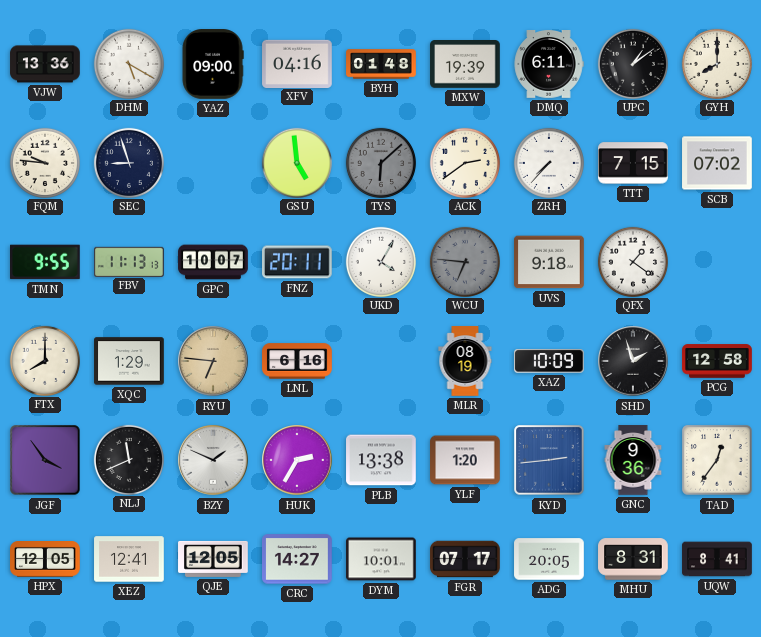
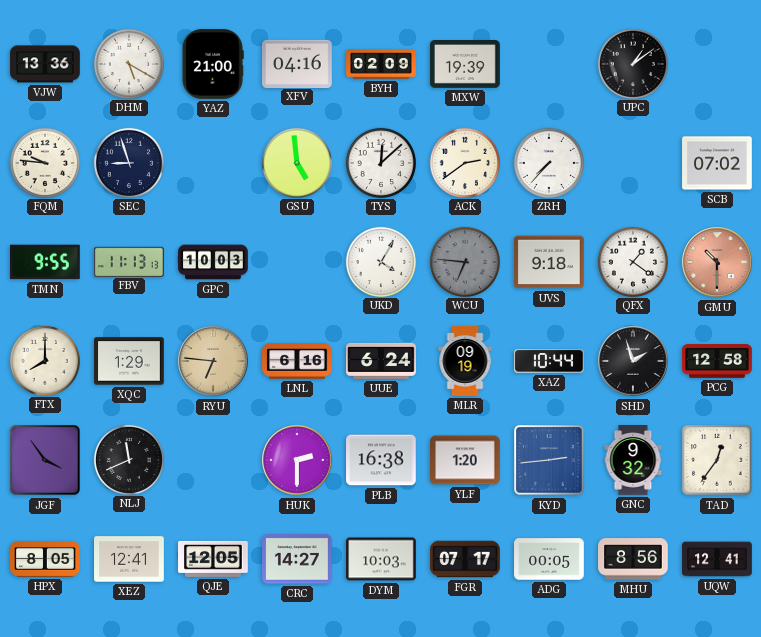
YAZ: 09:00 -> 21:00 (213, 64)
BYH: 01:48 -> 02:09 (381, 64)
DMQ: 6:11 -> none (549, 65)
GYH: 8:00 -> none (716, 63)
TYS: 6:08 -> 12:08 (380, 162)
TYS dial: grey -> white (380, 162)
TTT: 7:15 -> none (633, 163)
GPC: 10:07 -> 10:03 (213, 262)
FNZ: 20:11 -> none (298, 262)
GMU: none -> 10:30 (717, 262)
UUE: none -> 6:24 (381, 361)
MLR: 08:19 -> 09:19 (465, 361)
XAZ: 10:09 -> 10:44 (550, 361)
BZY: 1:49 -> none (213, 460)
HUK: 2:35 -> 2:30 (297, 460)
PLB: 13:38 -> 16:38 (381, 460)
GNC: 9:36 -> 9:32 (633, 460)
HPX: 12:05 -> 8:05 (45, 560)
DYM: 10:01 -> 10:03 (381, 559)
ADG: 20:05 -> 00:05 (549, 559)
MHU: 8:31 -> 8:56 (633, 559)
UQW: 8:41 -> 12:41 (717, 559)
